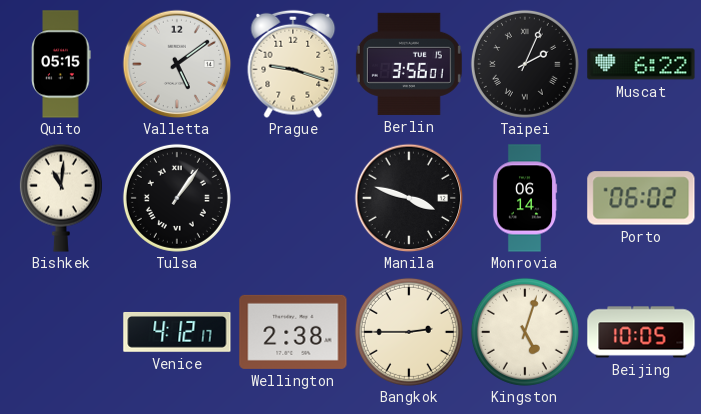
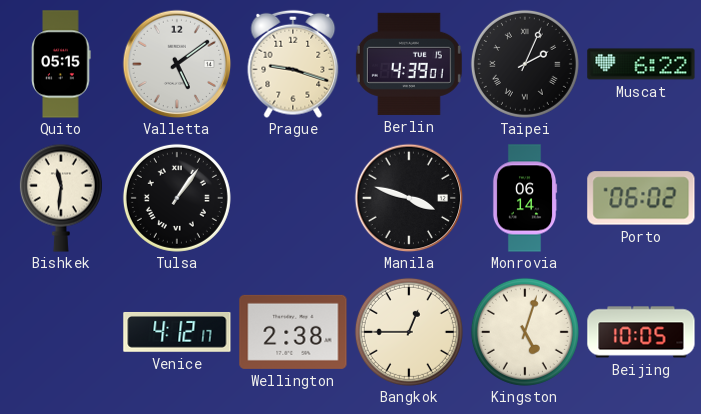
Berlin: 3:56 -> 4:39 (409, 64)
Bishkek: 11:01 -> 11:31 (61, 198)
Bangkok: 2:45 -> 12:45 (409, 332)
